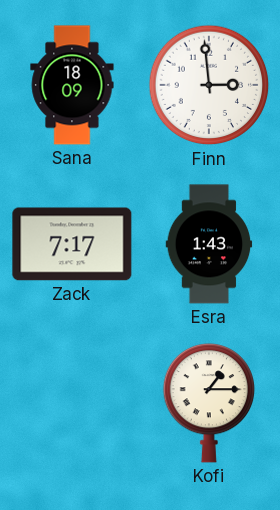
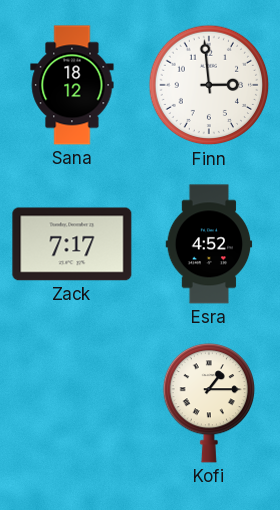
Sana: 18:09 -> 18:12 (72, 85)
Esra: 1:43 -> 4:52 (209, 244)
